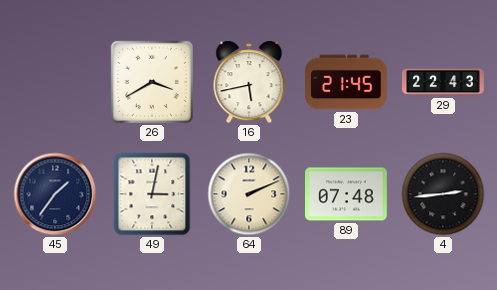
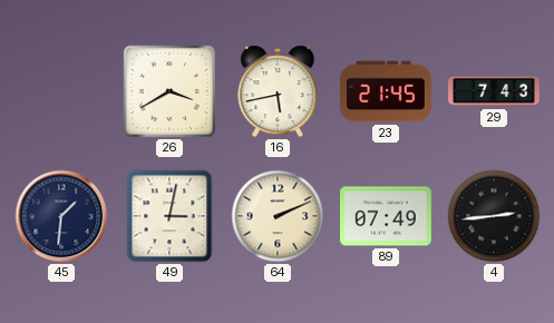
29: 22:43 -> 7:43 (494, 91)
45: 1:36 -> 1:31 (61, 216)
89: 07:48 -> 07:49 (386, 216)
